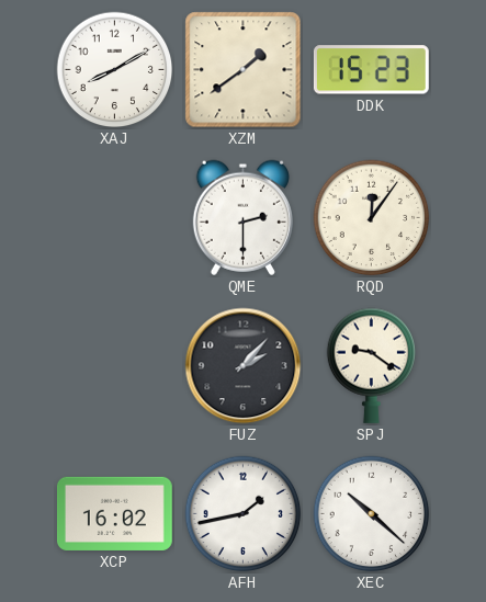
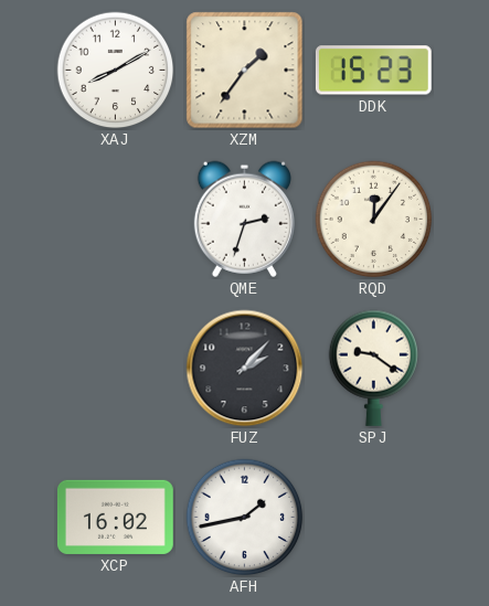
XZM: 1:39 -> 1:36 (245, 71)
QME: 2:30 -> 2:33 (244, 219)
XEC: 10:22 -> none (372, 514)
